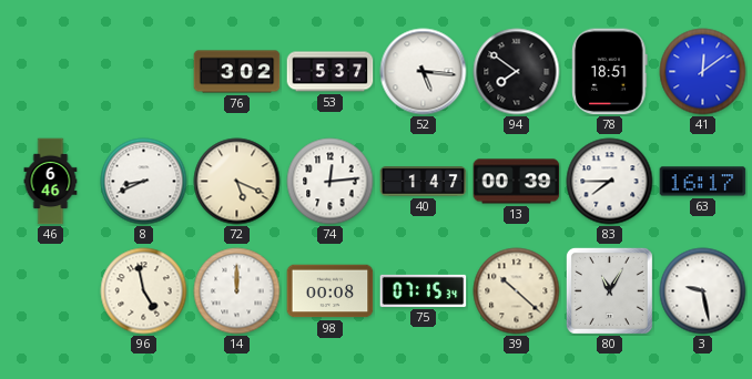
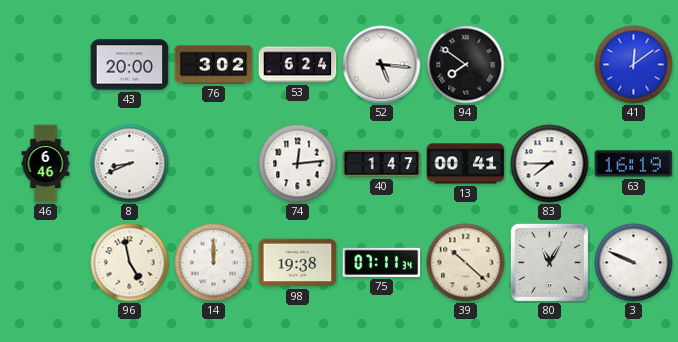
43: none -> 20:00 (130, 65)
53: 5:37 -> 6:24 (298, 65)
78: 18:51 -> none (610, 72)
72: 5:19 -> none (237, 182)
13: 00:39 -> 00:41 (466, 164)
63: 16:17 -> 16:19 (634, 164)
98: 00:08 -> 19:38 (298, 263)
75: 07:15 -> 07:11 (382, 262)
3: 9:28 -> 9:49 (634, 263)
